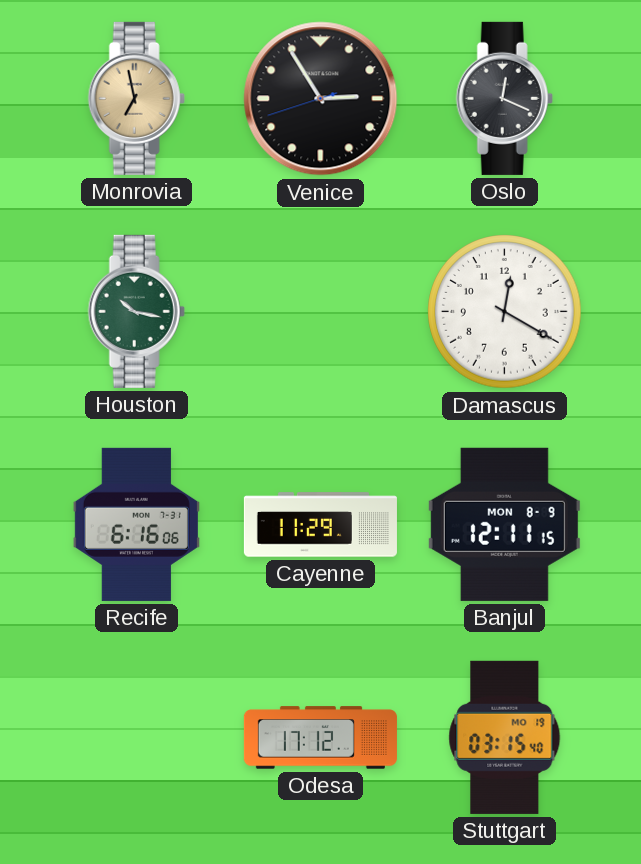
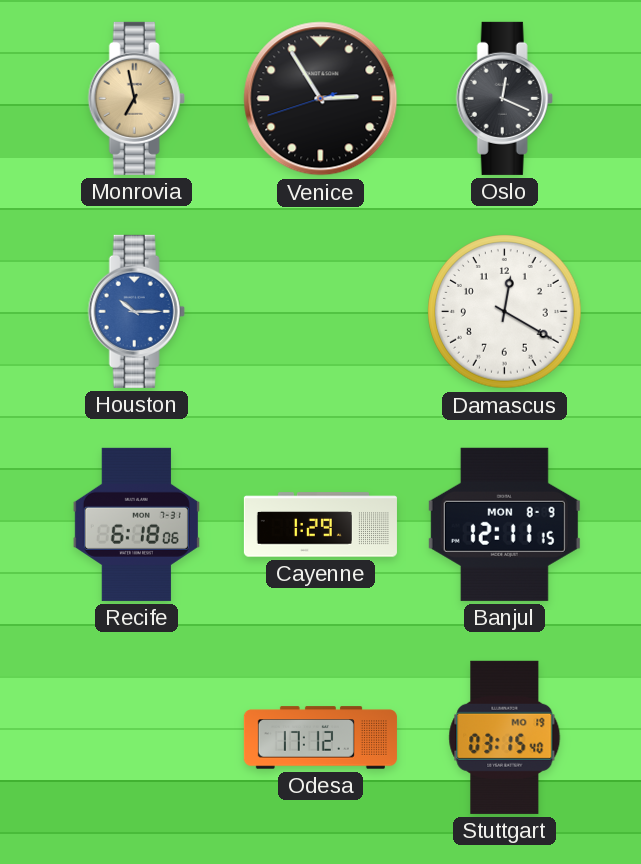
Houston: 10:17 -> 10:15 (136, 311)
Houston dial: green -> blue (136, 311)
Recife: 6:16 -> 6:18 (136, 524)
Cayenne: 11:29 -> 1:29 (320, 525)
